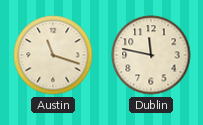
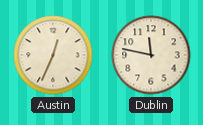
Austin: 11:18 -> 12:34 (53, 55)
